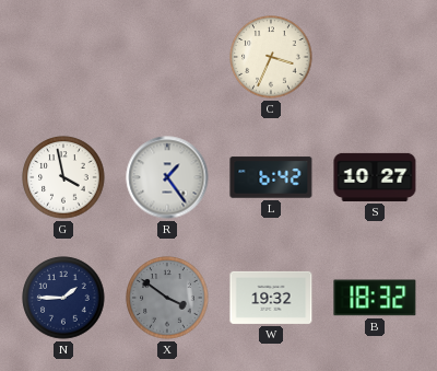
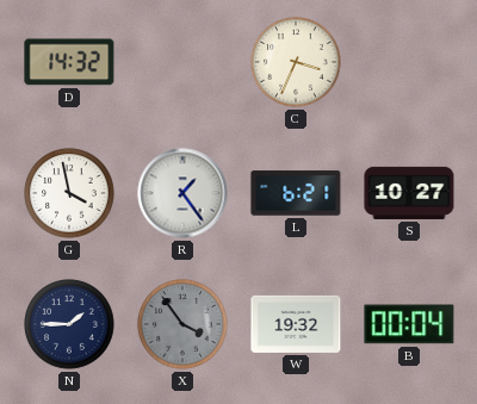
D: none -> 14:32 (69, 62)
L: 6:42 -> 6:21 (296, 193)
X: 3:51 -> 3:54 (182, 324)
B: 18:32 -> 00:04 (409, 324)
